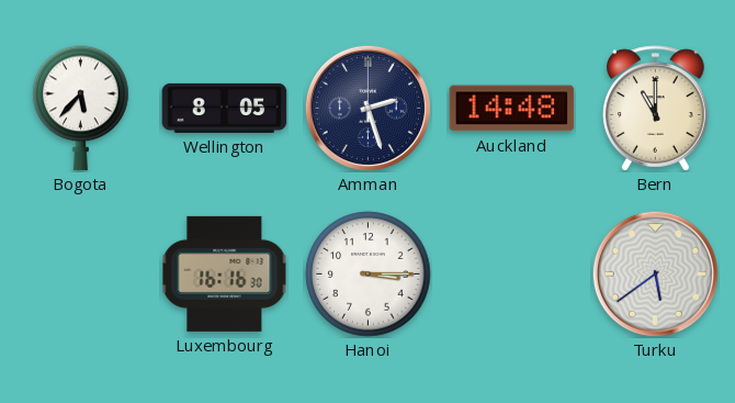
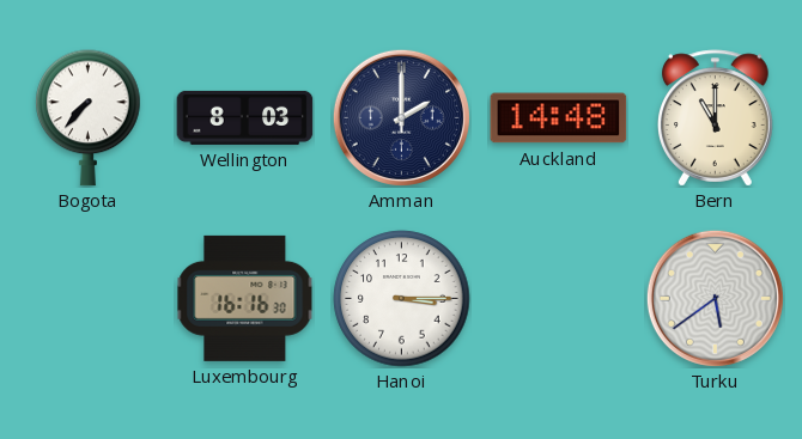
Bogota: 5:37 -> 7:37 (89, 118)
Wellington: 8:05 -> 8:03 (245, 117)
Amman: 2:27 -> 2:00 (401, 117)
